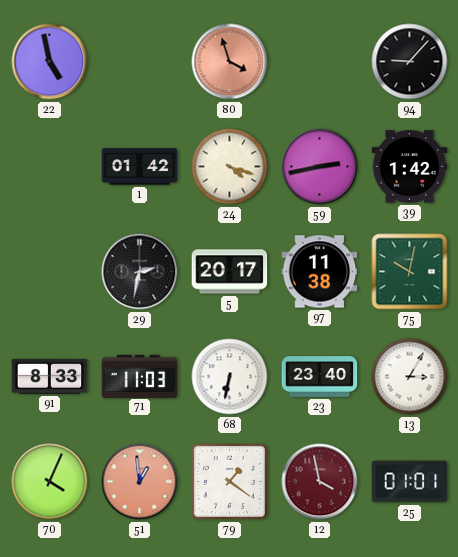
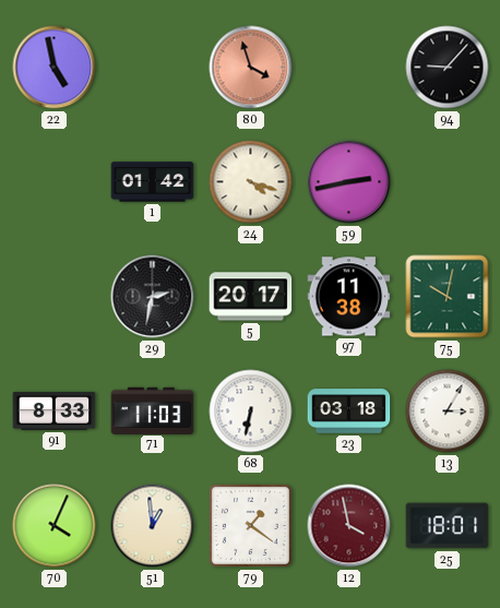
39: 1:42 -> none (410, 167)
23: 23:40 -> 03:18 (349, 412)
51 dial: salmon -> cream (153, 526)
25: 01:01 -> 18:01 (448, 526)
